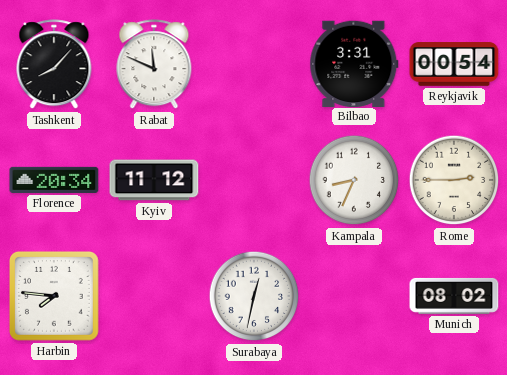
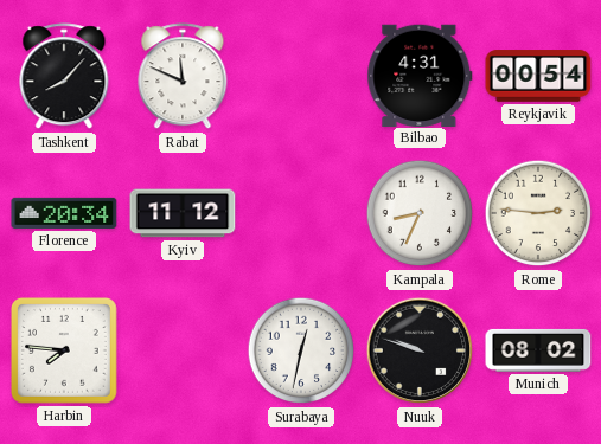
Bilbao: 3:31 -> 4:31 (420, 75)
Rome: 2:45 -> 2:46 (538, 213)
Nuuk: none -> 9:48 (420, 350)
